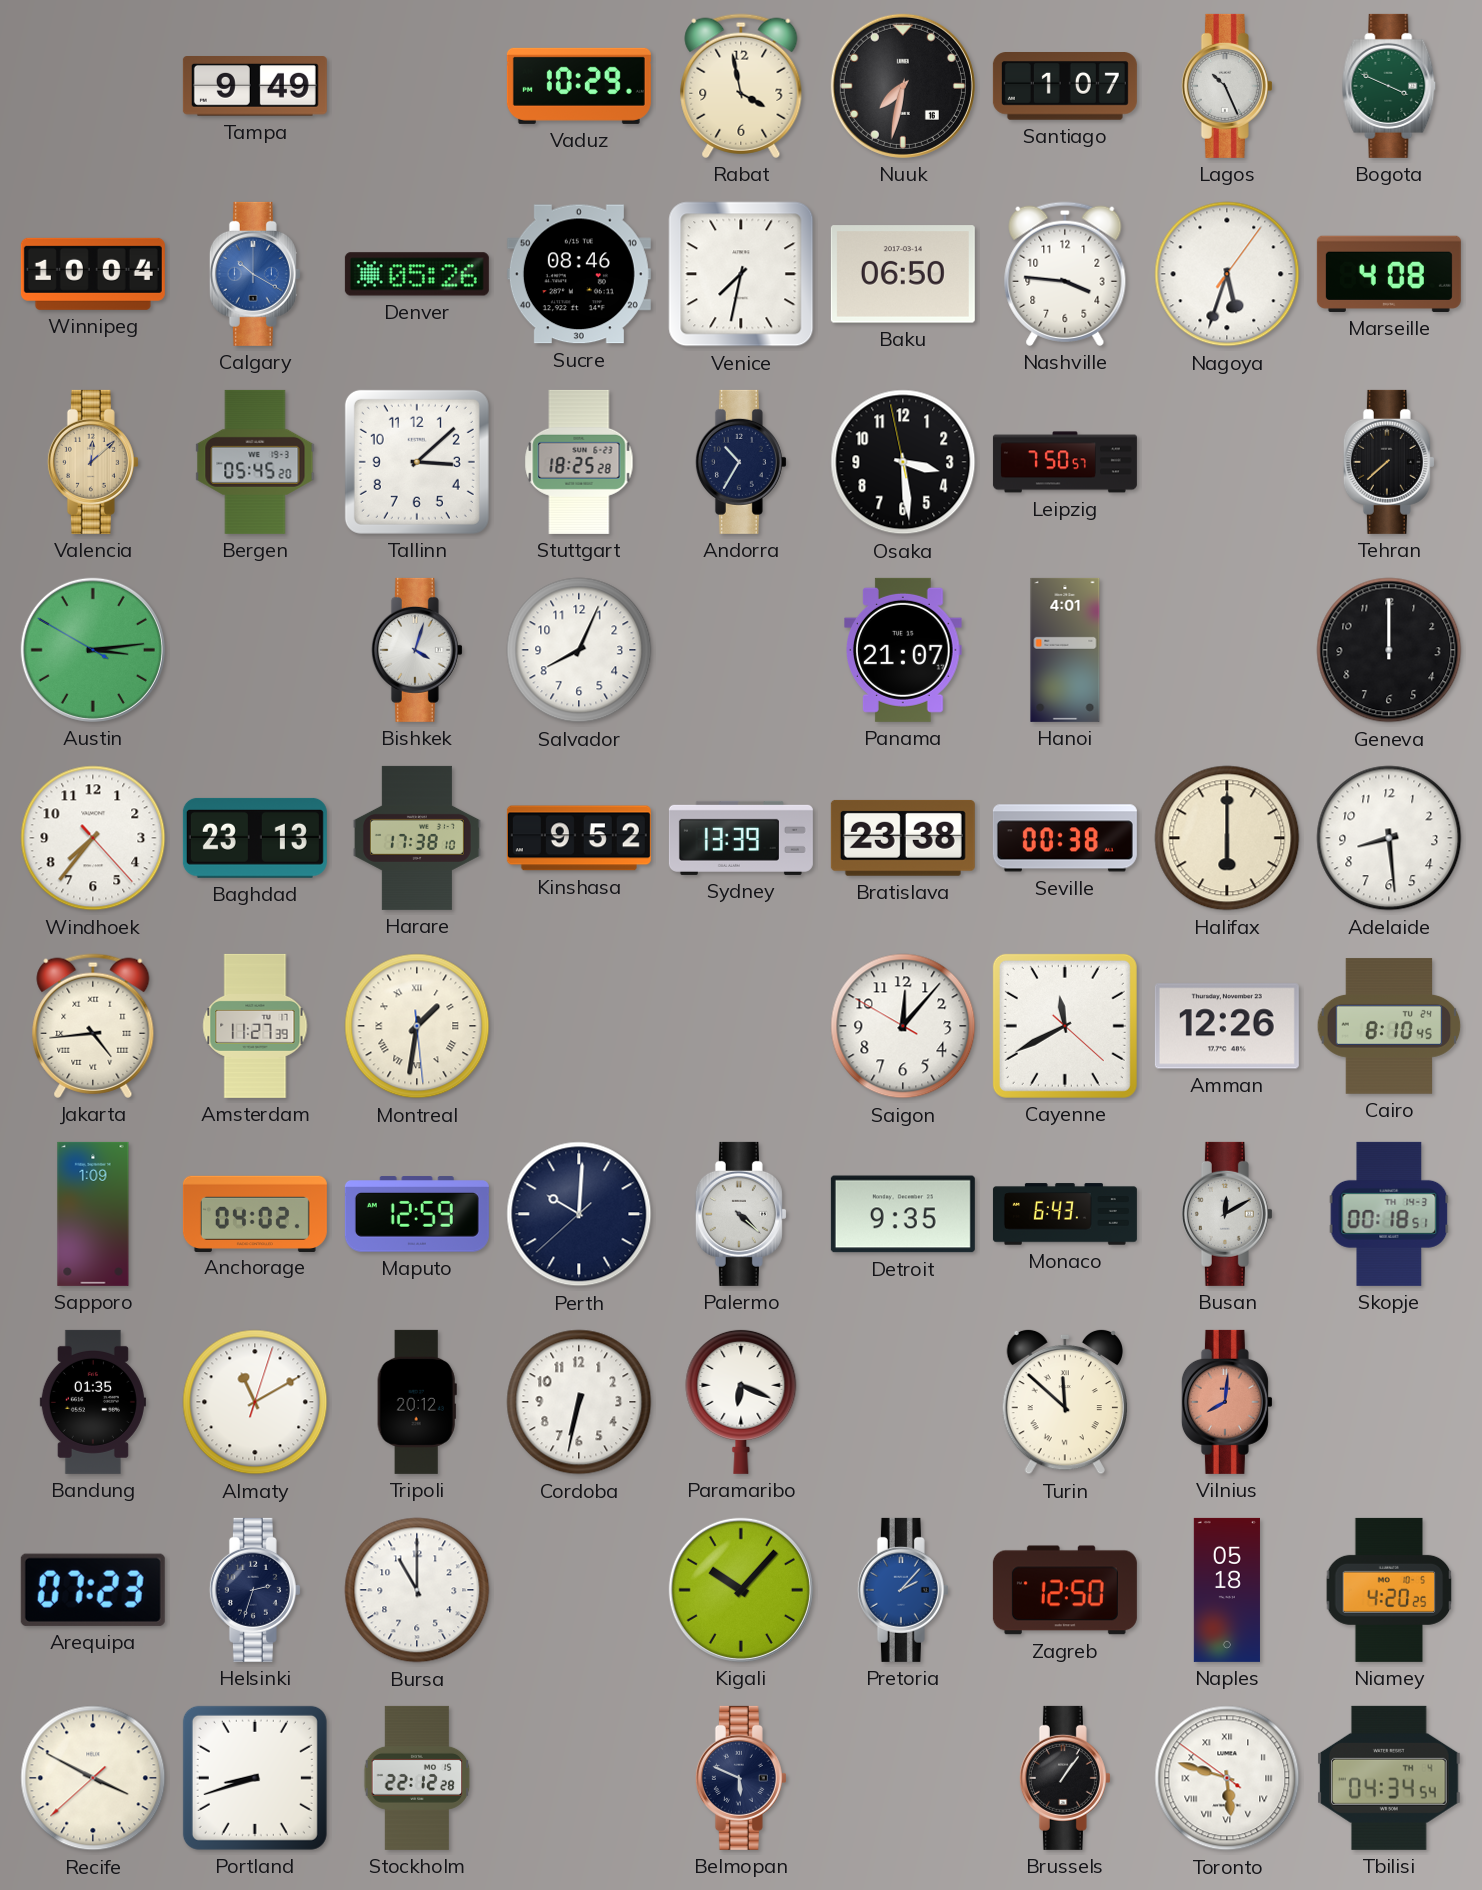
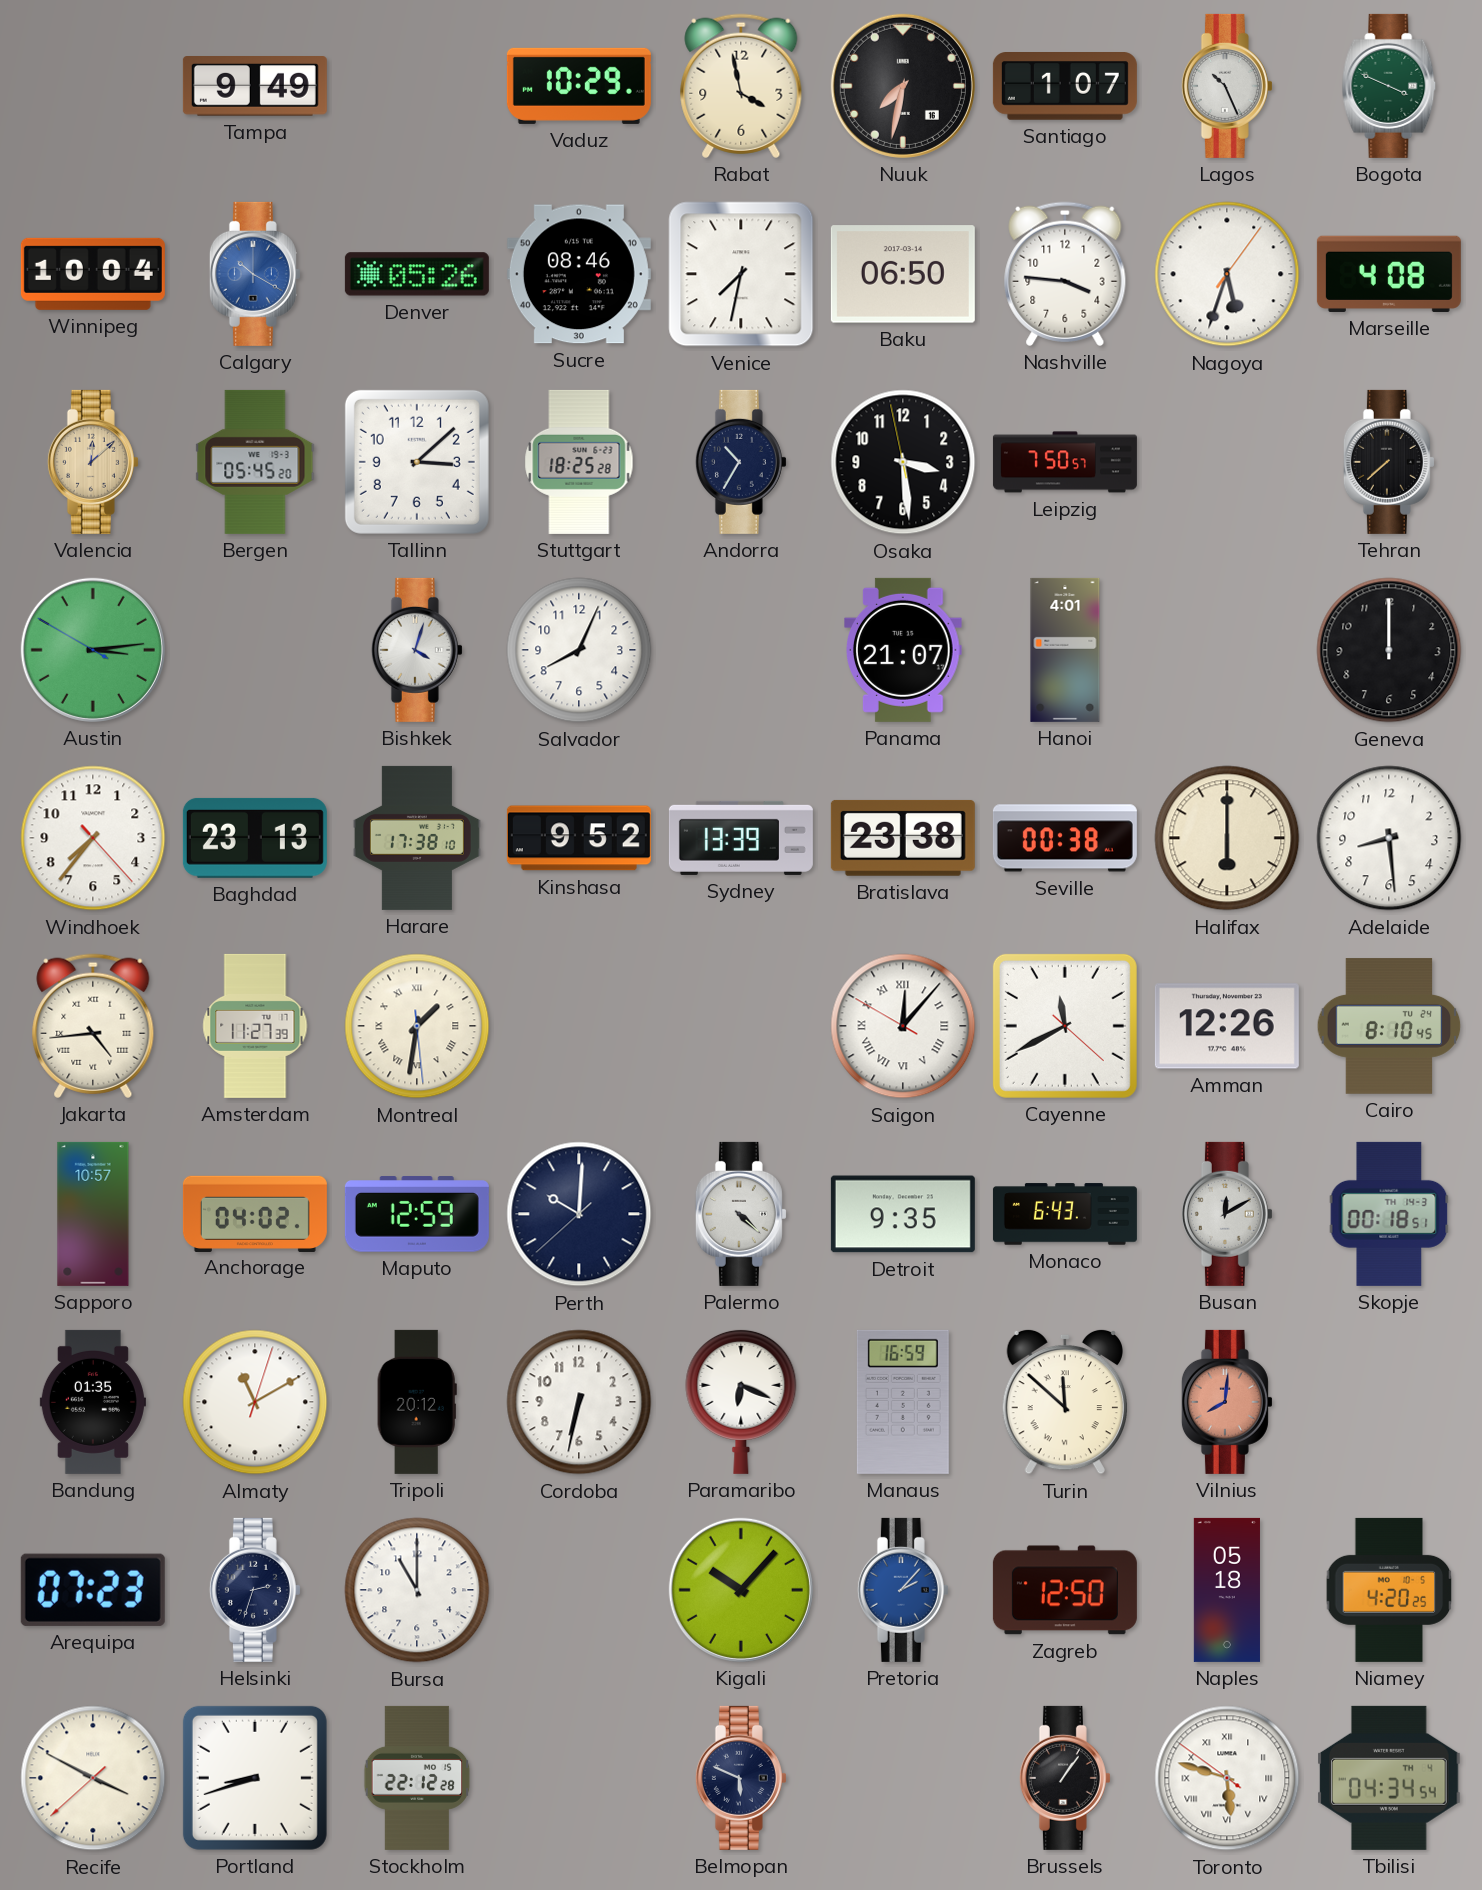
Saigon numerals: Arabic -> Roman (903, 1026)
Sapporo: 1:09 -> 10:57 (93, 1214)
Manaus: none -> 16:59 (903, 1402)
